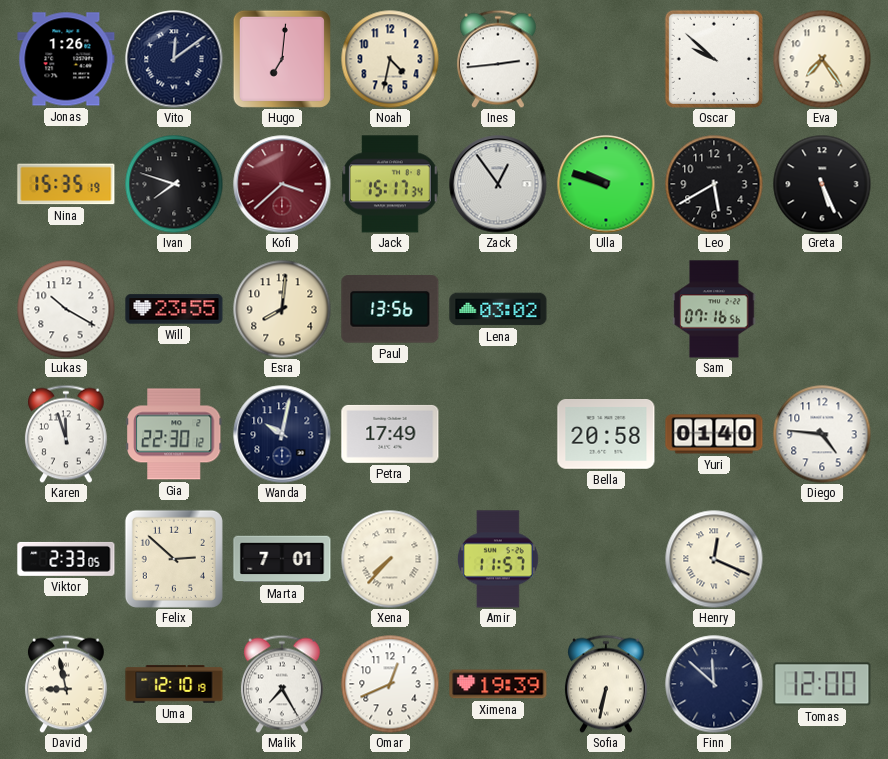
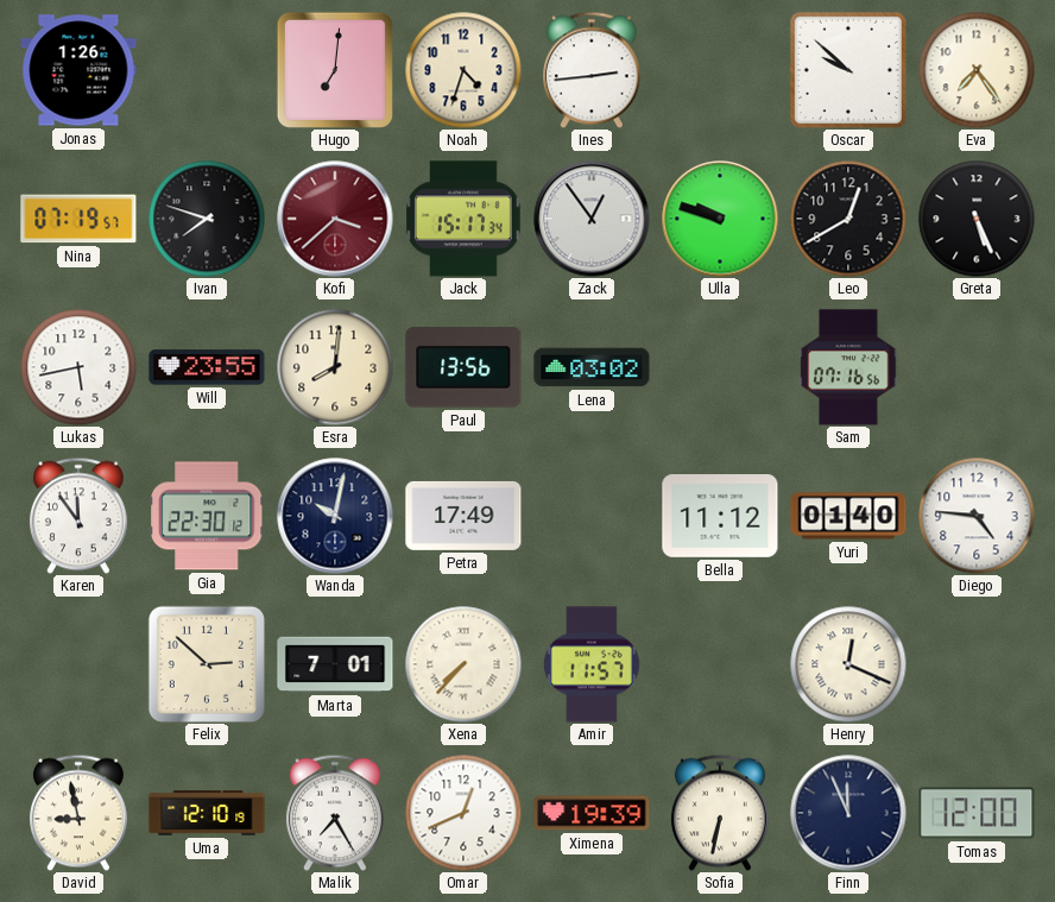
Vito: 12:09 -> none (174, 59)
Noah: 4:32 -> 4:33 (463, 70)
Nina: 15:35 -> 07:19 (78, 219)
Leo: 5:40 -> 12:40 (848, 219)
Lukas: 10:20 -> 5:43 (78, 367)
Karen: 11:57 -> 11:54 (78, 516)
Bella: 20:58 -> 11:12 (720, 517)
Viktor: 2:33 -> none (66, 559)
Finn: 11:52 -> 11:56 (848, 813)
